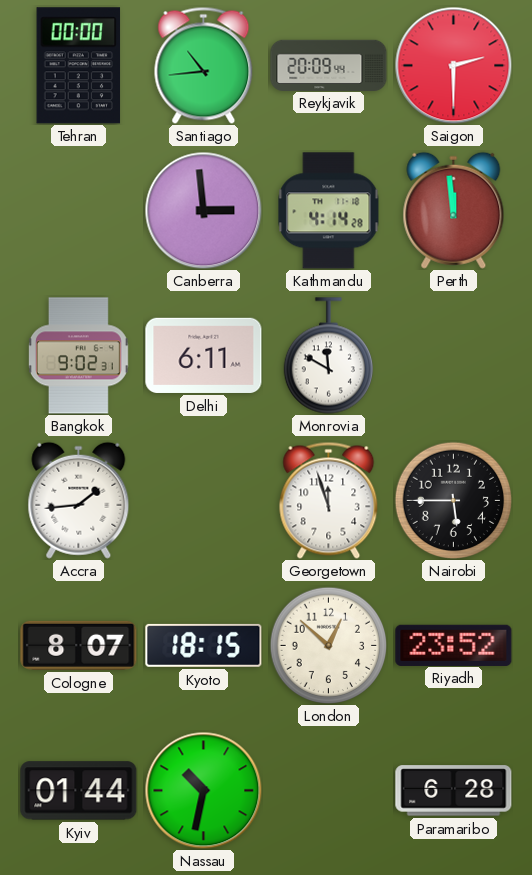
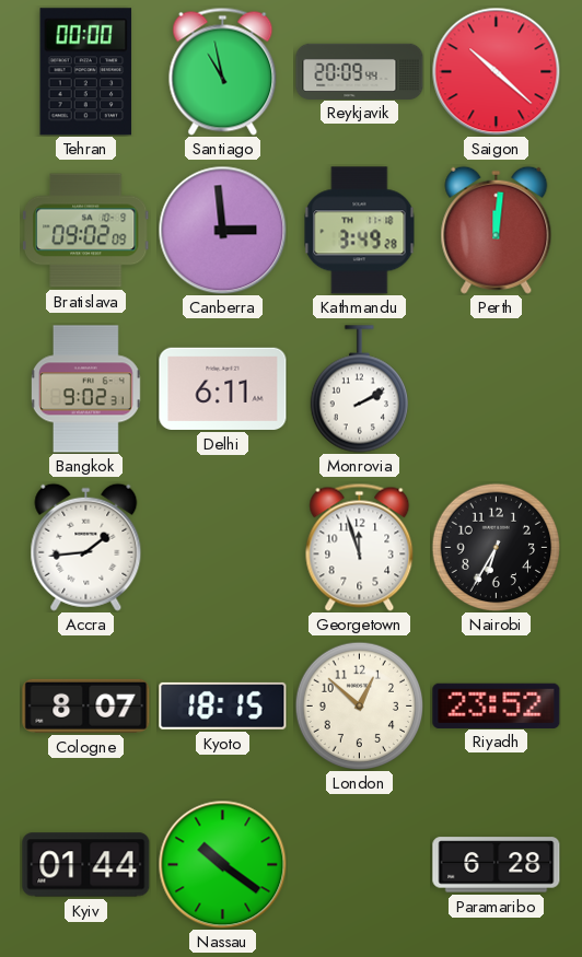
Santiago: 10:44 -> 10:58 (223, 71)
Saigon: 2:30 -> 10:22 (496, 71)
Bratislava: none -> 09:02 (86, 231)
Kathmandu: 4:14 -> 3:49 (360, 231)
Perth: 11:59 -> 12:01 (497, 230)
Monrovia: 11:50 -> 2:10 (359, 389)
Nairobi: 5:45 -> 6:35 (496, 547)
Nassau: 10:32 -> 10:21 (222, 864)
